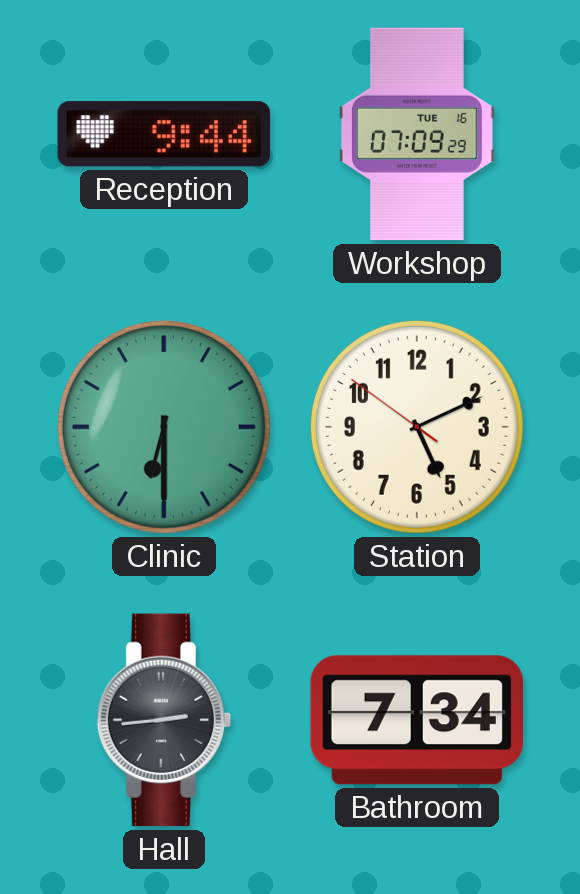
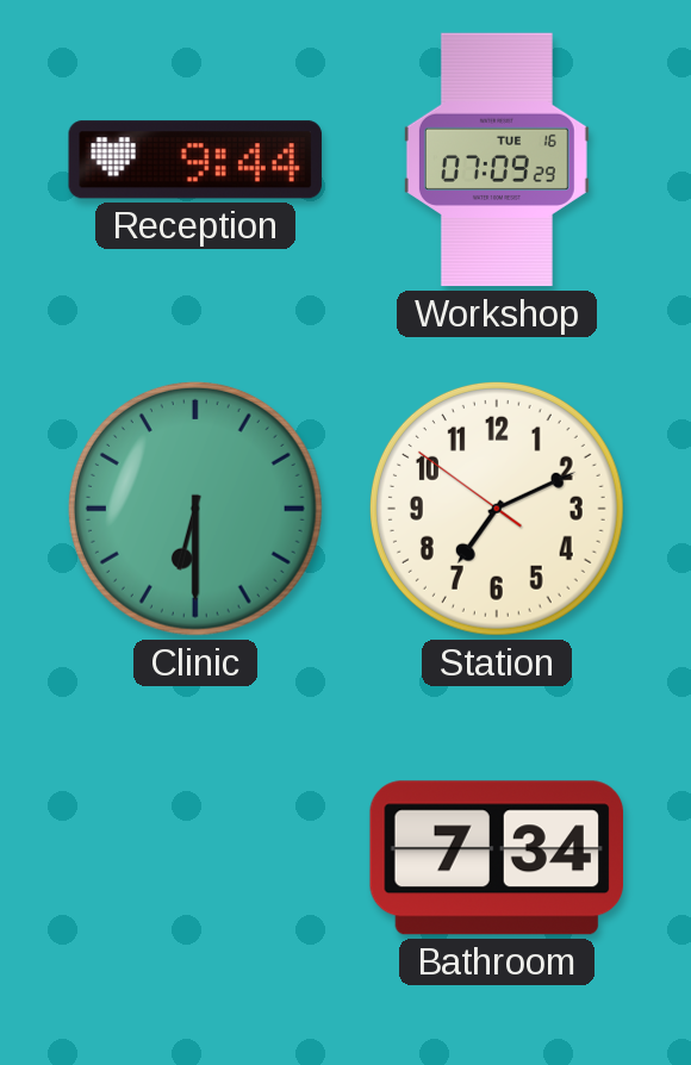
Station: 5:10 -> 7:10 (497, 509)
Hall: 2:44 -> none (164, 720)
